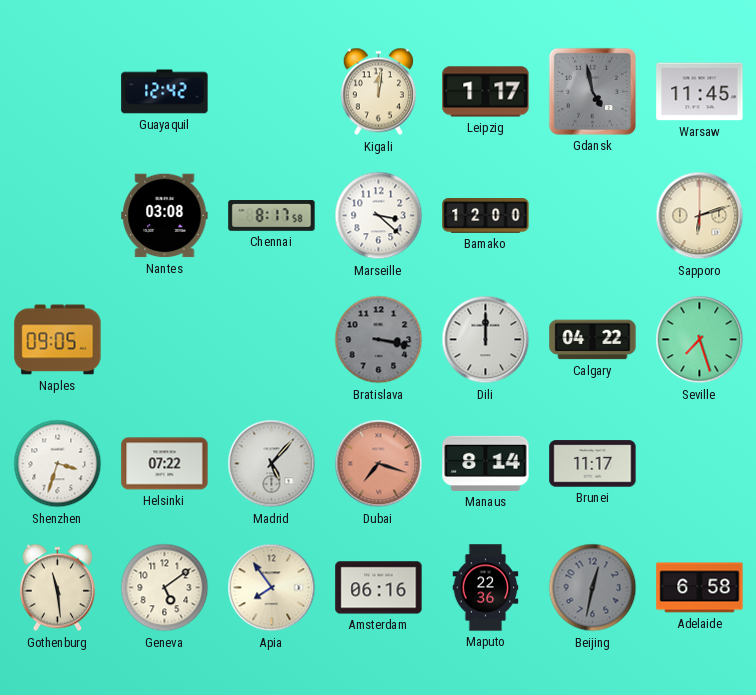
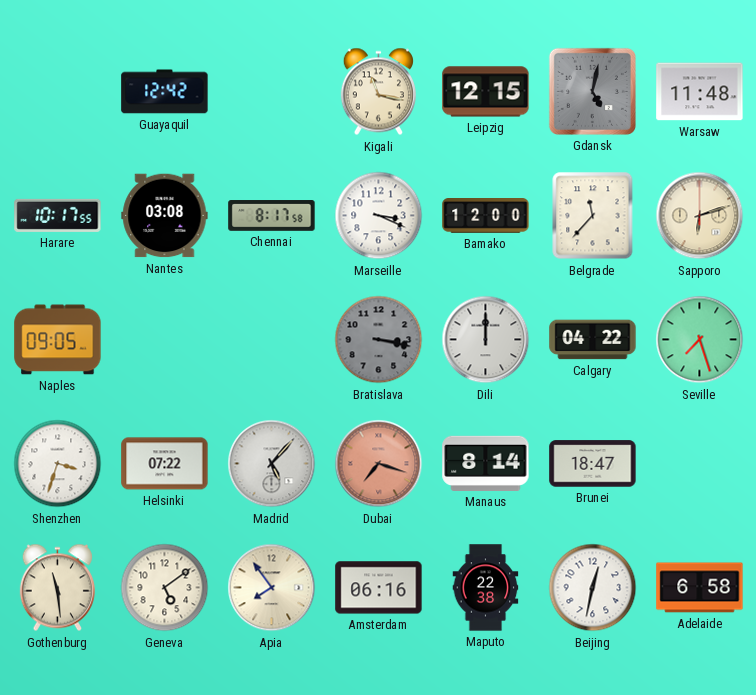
Kigali: 12:01 -> 11:17 (378, 92)
Leipzig: 1:17 -> 12:15 (486, 92)
Gdansk: 4:58 -> 5:02 (592, 91)
Warsaw: 11:45 -> 11:48 (700, 92)
Harare: none -> 10:17 (58, 215)
Marseille: 3:22 -> 3:19 (379, 216)
Belgrade: none -> 11:37 (593, 216)
Brunei: 11:17 -> 18:47 (593, 464)
Maputo: 22:36 -> 22:38 (486, 588)
Beijing dial: grey -> white (593, 588)
